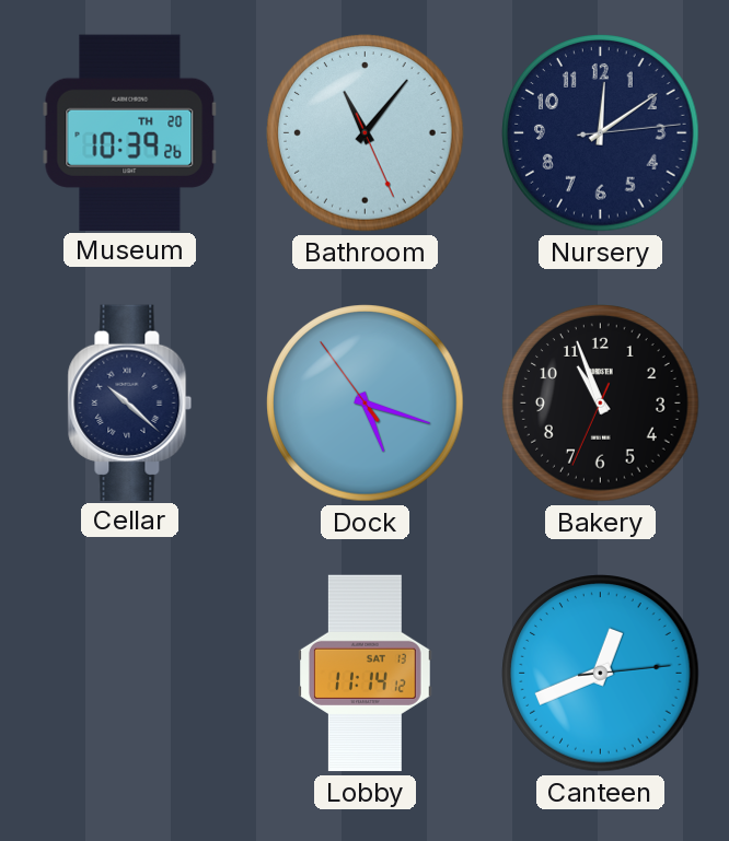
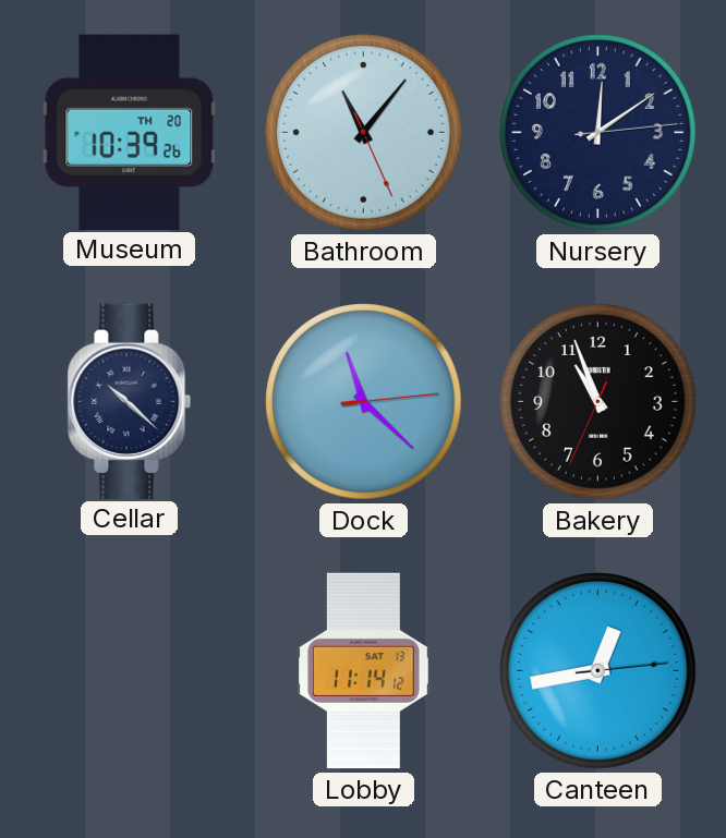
Dock: 5:17 -> 11:22 (364, 402)
Canteen: 12:41 -> 12:43 (598, 671)
